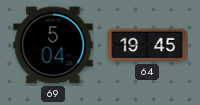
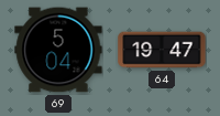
64: 19:45 -> 19:47 (162, 50)
